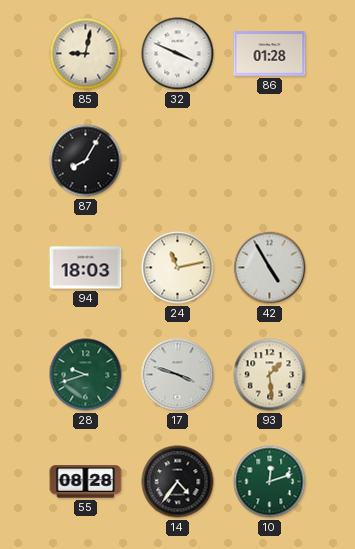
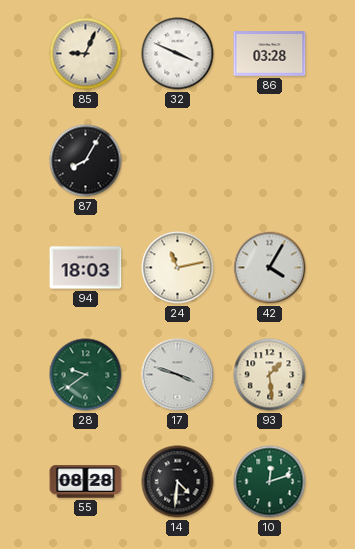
85: 9:02 -> 9:04 (86, 54)
86: 01:28 -> 03:28 (270, 54)
42: 4:55 -> 4:05 (270, 268)
28: 9:42 -> 9:39 (86, 375)
14: 4:36 -> 4:31 (178, 482)
